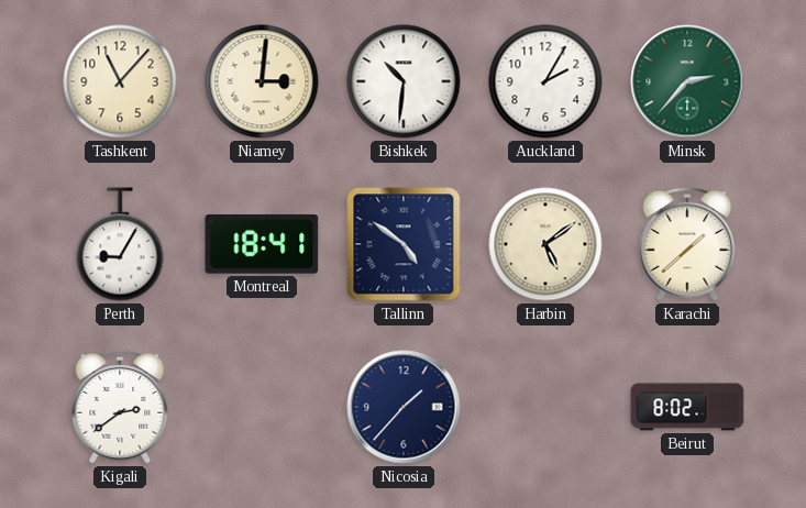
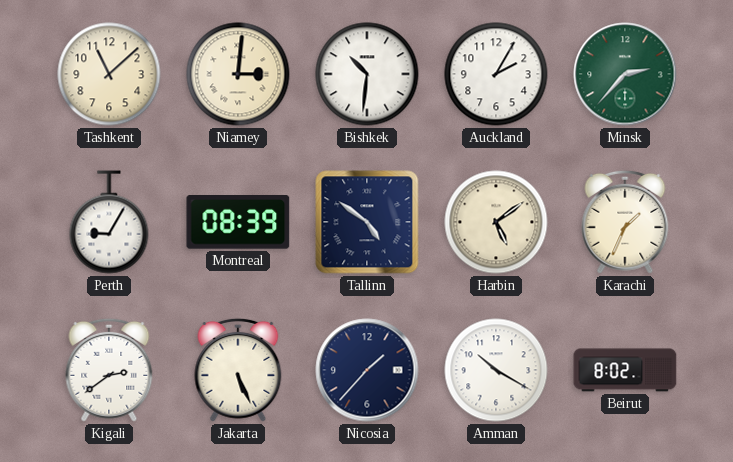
Tashkent: 11:07 -> 11:08 (109, 74)
Montreal: 18:41 -> 08:39 (238, 223)
Karachi: 1:38 -> 1:34 (625, 222)
Jakarta: none -> 5:26 (238, 370)
Amman: none -> 10:20 (496, 370)
